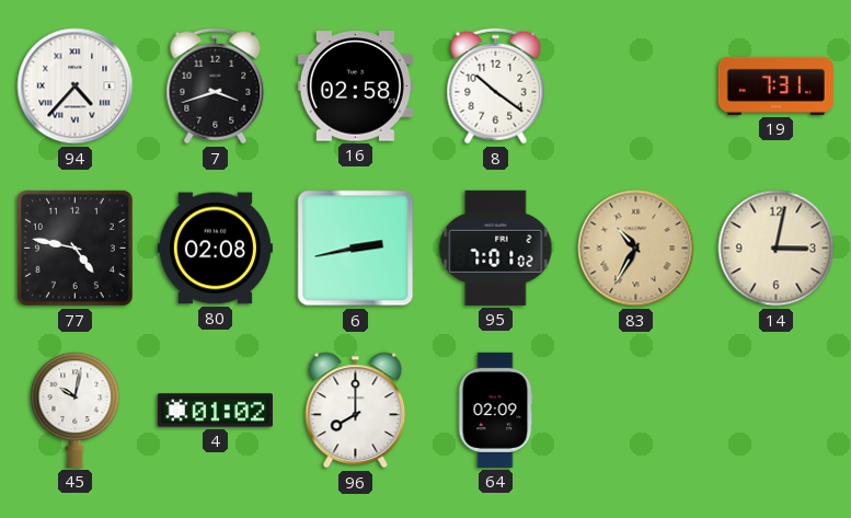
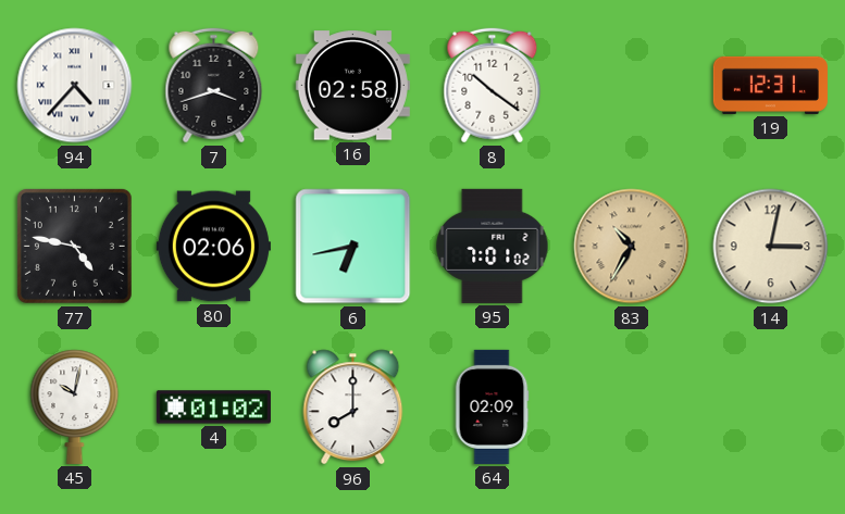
19: 7:31 -> 12:31 (770, 85)
80: 02:08 -> 02:06 (213, 247)
6: 2:43 -> 6:43 (353, 247)
